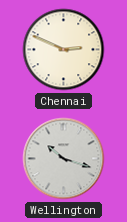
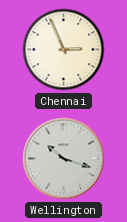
Chennai: 2:49 -> 2:56 (64, 50)
